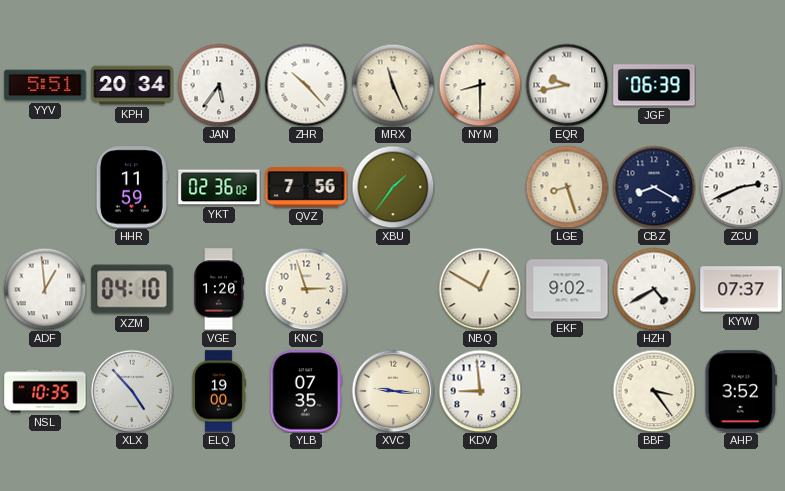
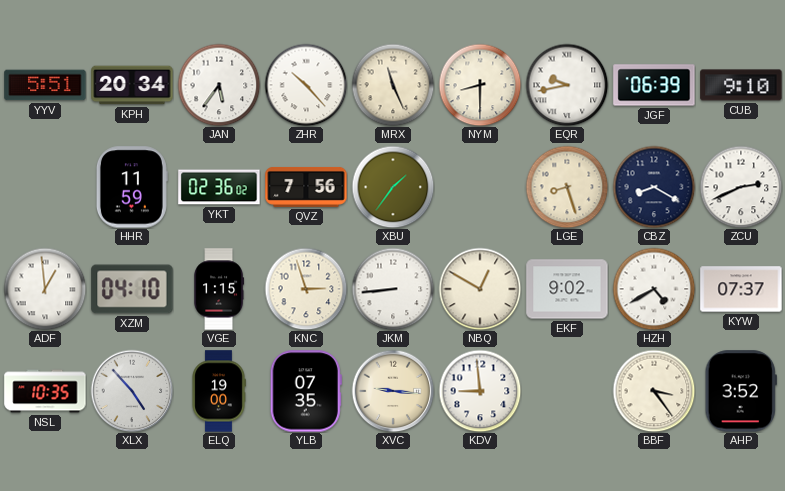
CUB: none -> 9:10 (741, 85)
VGE: 1:20 -> 1:15 (219, 289)
JKM: none -> 8:44 (393, 289)
